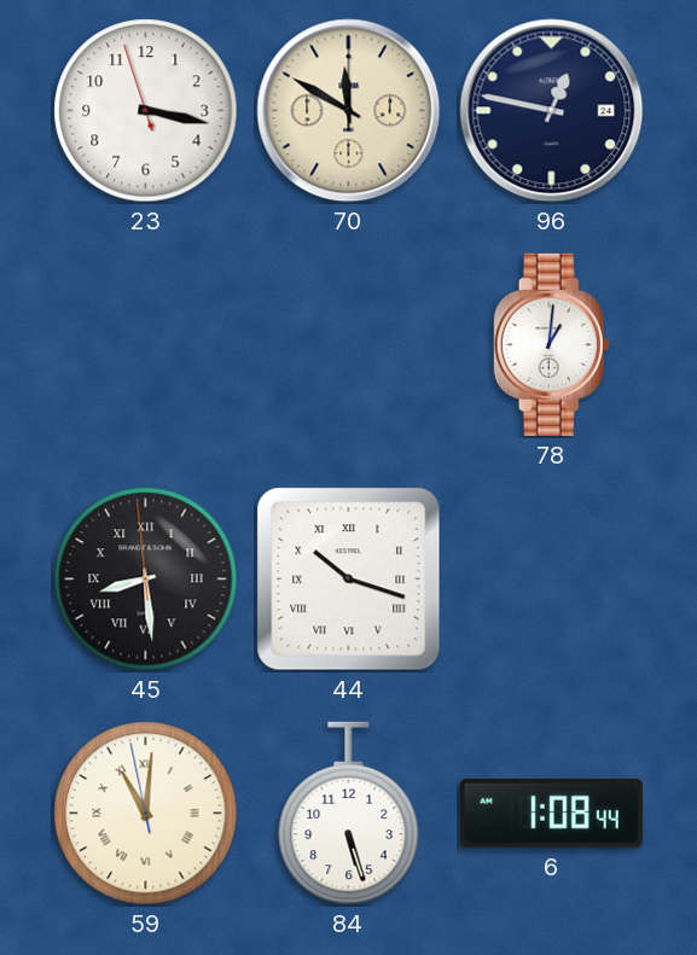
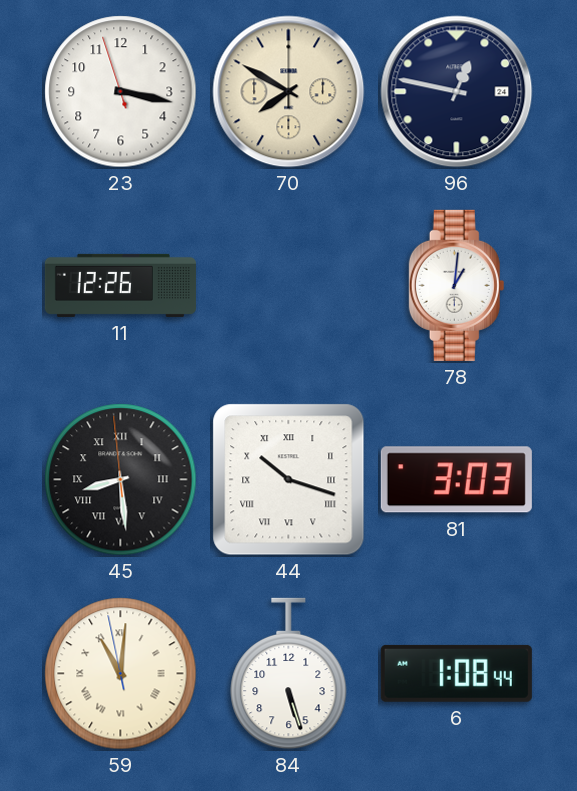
70: 11:50 -> 7:50 (289, 92)
11: none -> 12:26 (120, 285)
81: none -> 3:03 (456, 480)
